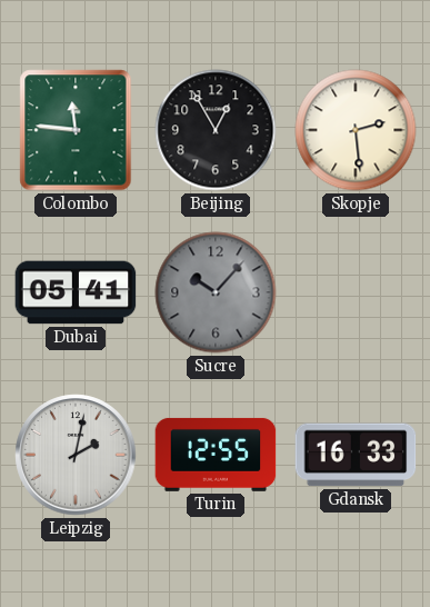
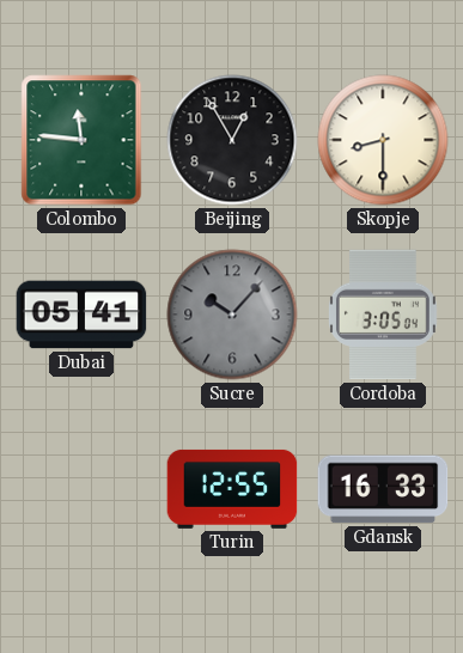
Skopje: 2:29 -> 8:30 (383, 140)
Cordoba: none -> 3:05 (383, 315)
Leipzig: 2:02 -> none (76, 455)
